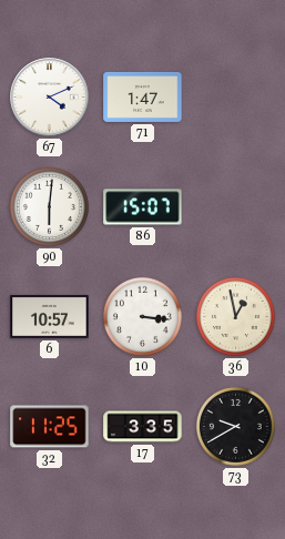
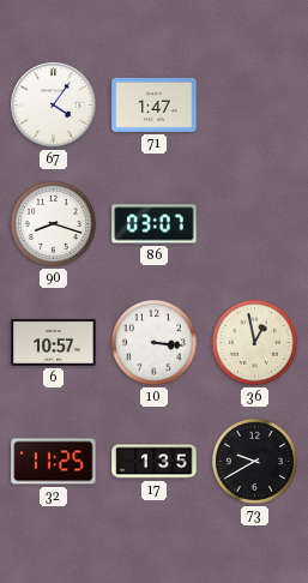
67: 4:11 -> 4:06 (54, 106)
90: 6:01 -> 8:18 (53, 223)
86: 15:07 -> 03:07 (155, 224)
17: 3:35 -> 1:35 (155, 462)
